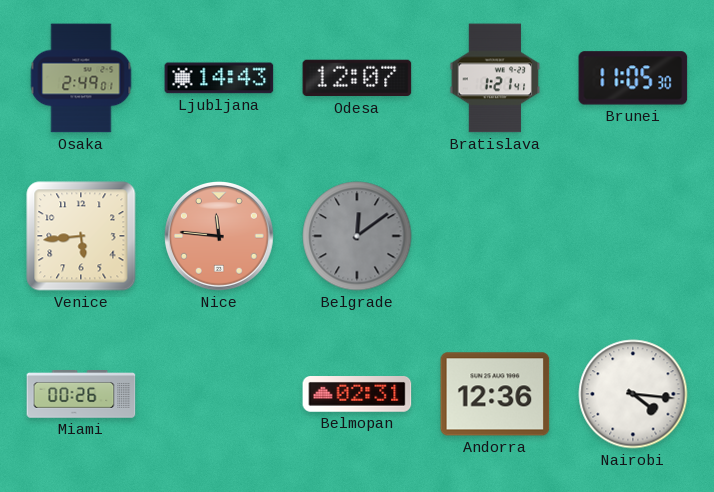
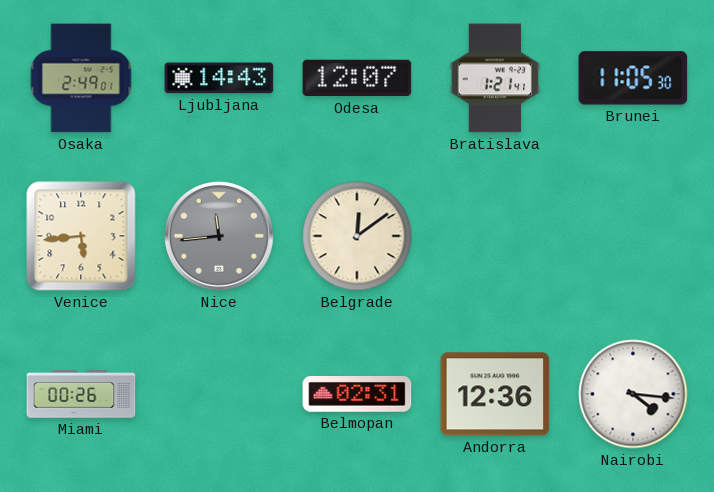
Nice: 11:46 -> 11:44 (220, 237)
Nice dial: salmon -> grey (220, 237)
Belgrade dial: grey -> cream (357, 236)
